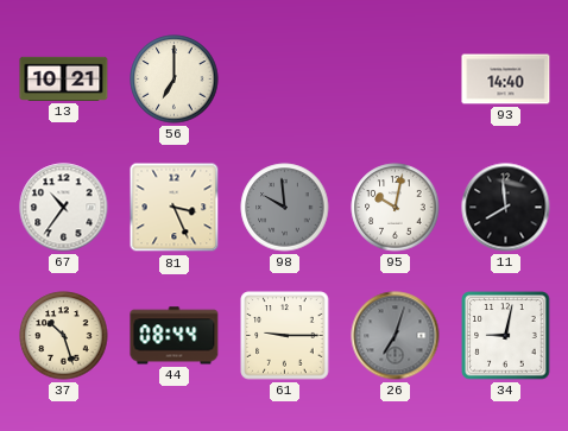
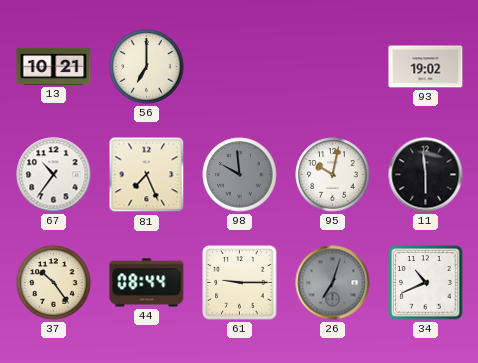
93: 14:40 -> 19:02 (426, 67)
81: 3:26 -> 7:26 (147, 175)
11: 7:59 -> 5:59 (426, 175)
37: 10:27 -> 10:24 (54, 283)
34: 9:02 -> 10:41 (426, 283)
